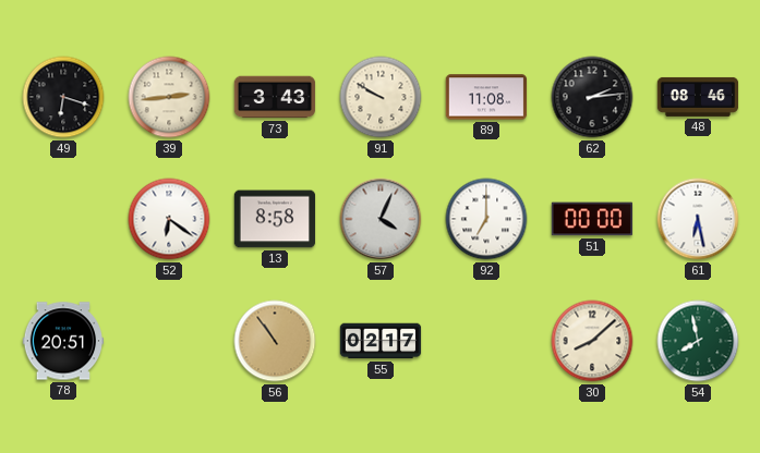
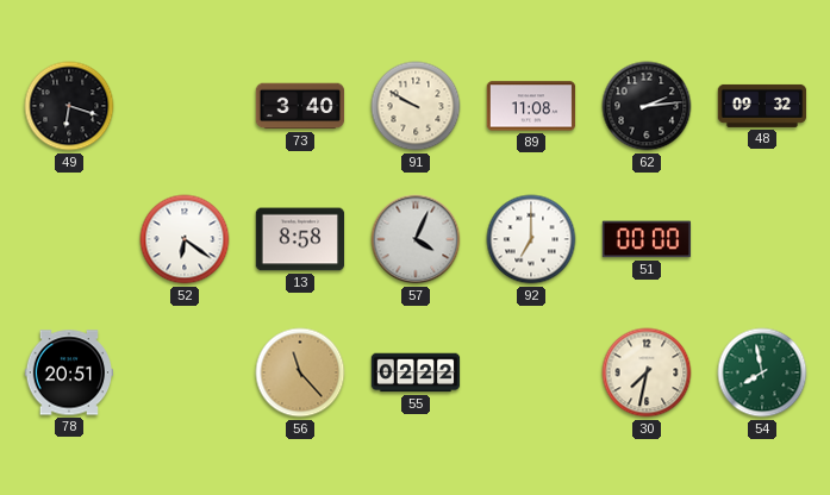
39: 2:44 -> none (169, 97)
73: 3:43 -> 3:40 (300, 106)
48: 08:46 -> 09:32 (762, 106)
61: 6:28 -> none (698, 219)
56: 10:54 -> 11:23 (300, 372)
55: 02:17 -> 02:22 (416, 372)
30: 8:08 -> 7:32 (647, 372)
